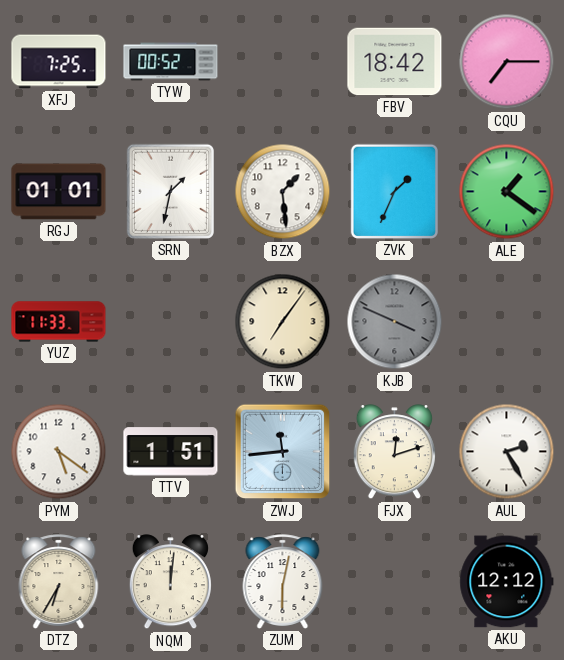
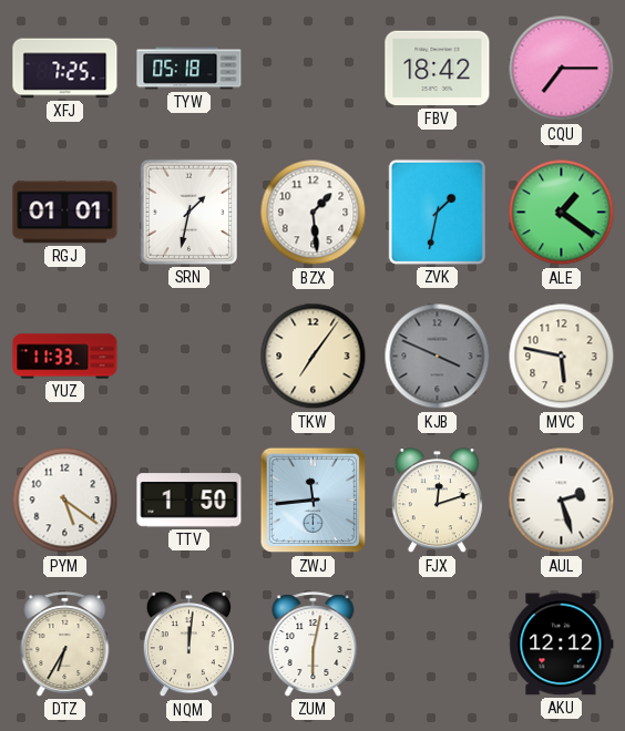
TYW: 00:52 -> 05:18 (189, 69)
ZVK: 1:34 -> 1:32 (437, 212)
MVC: none -> 5:47 (562, 357)
TTV: 1:51 -> 1:50 (189, 501)
AUL: 2:25 -> 2:27 (562, 501)
